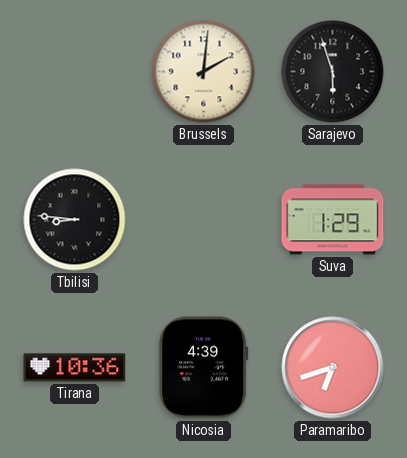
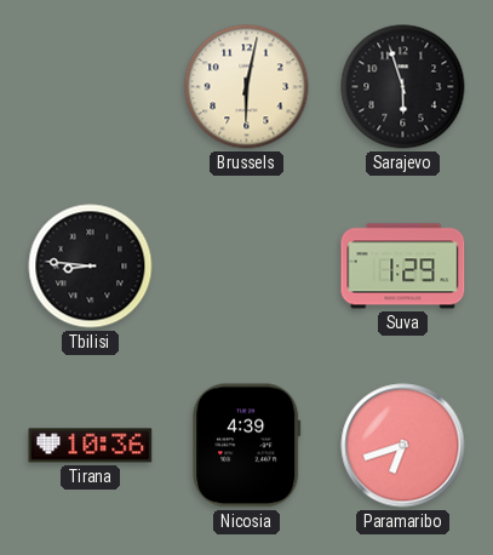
Brussels: 2:01 -> 6:02 (247, 87)
